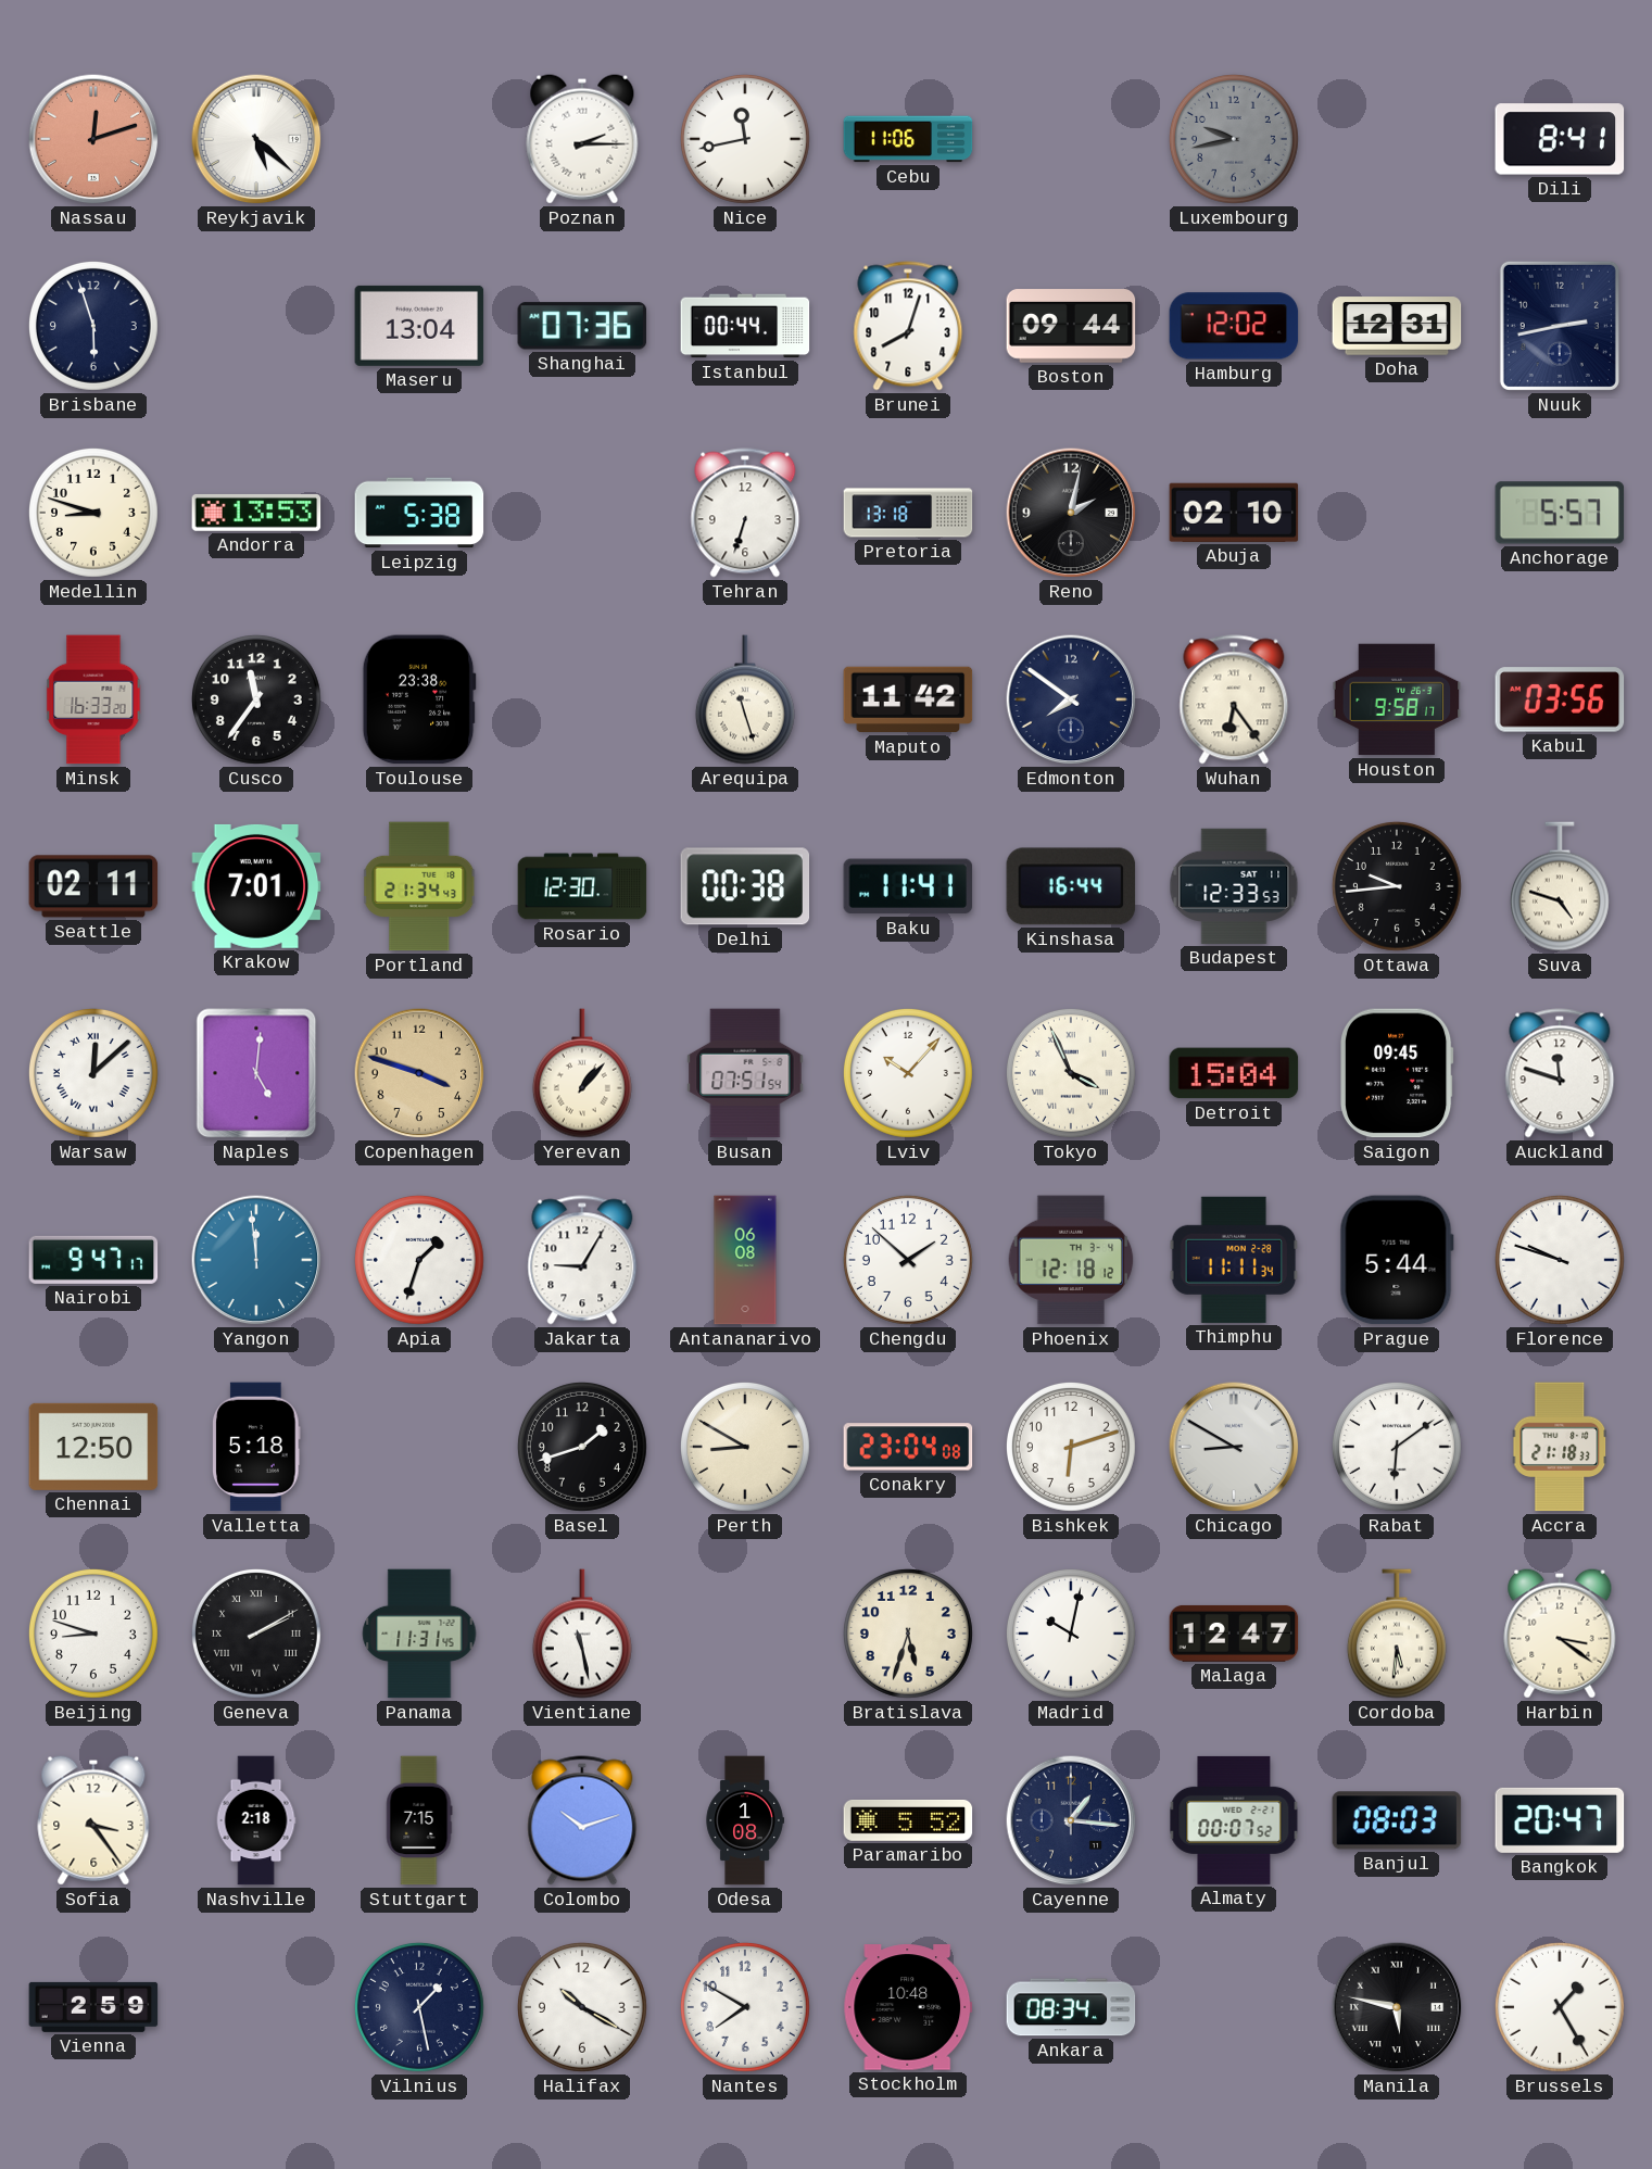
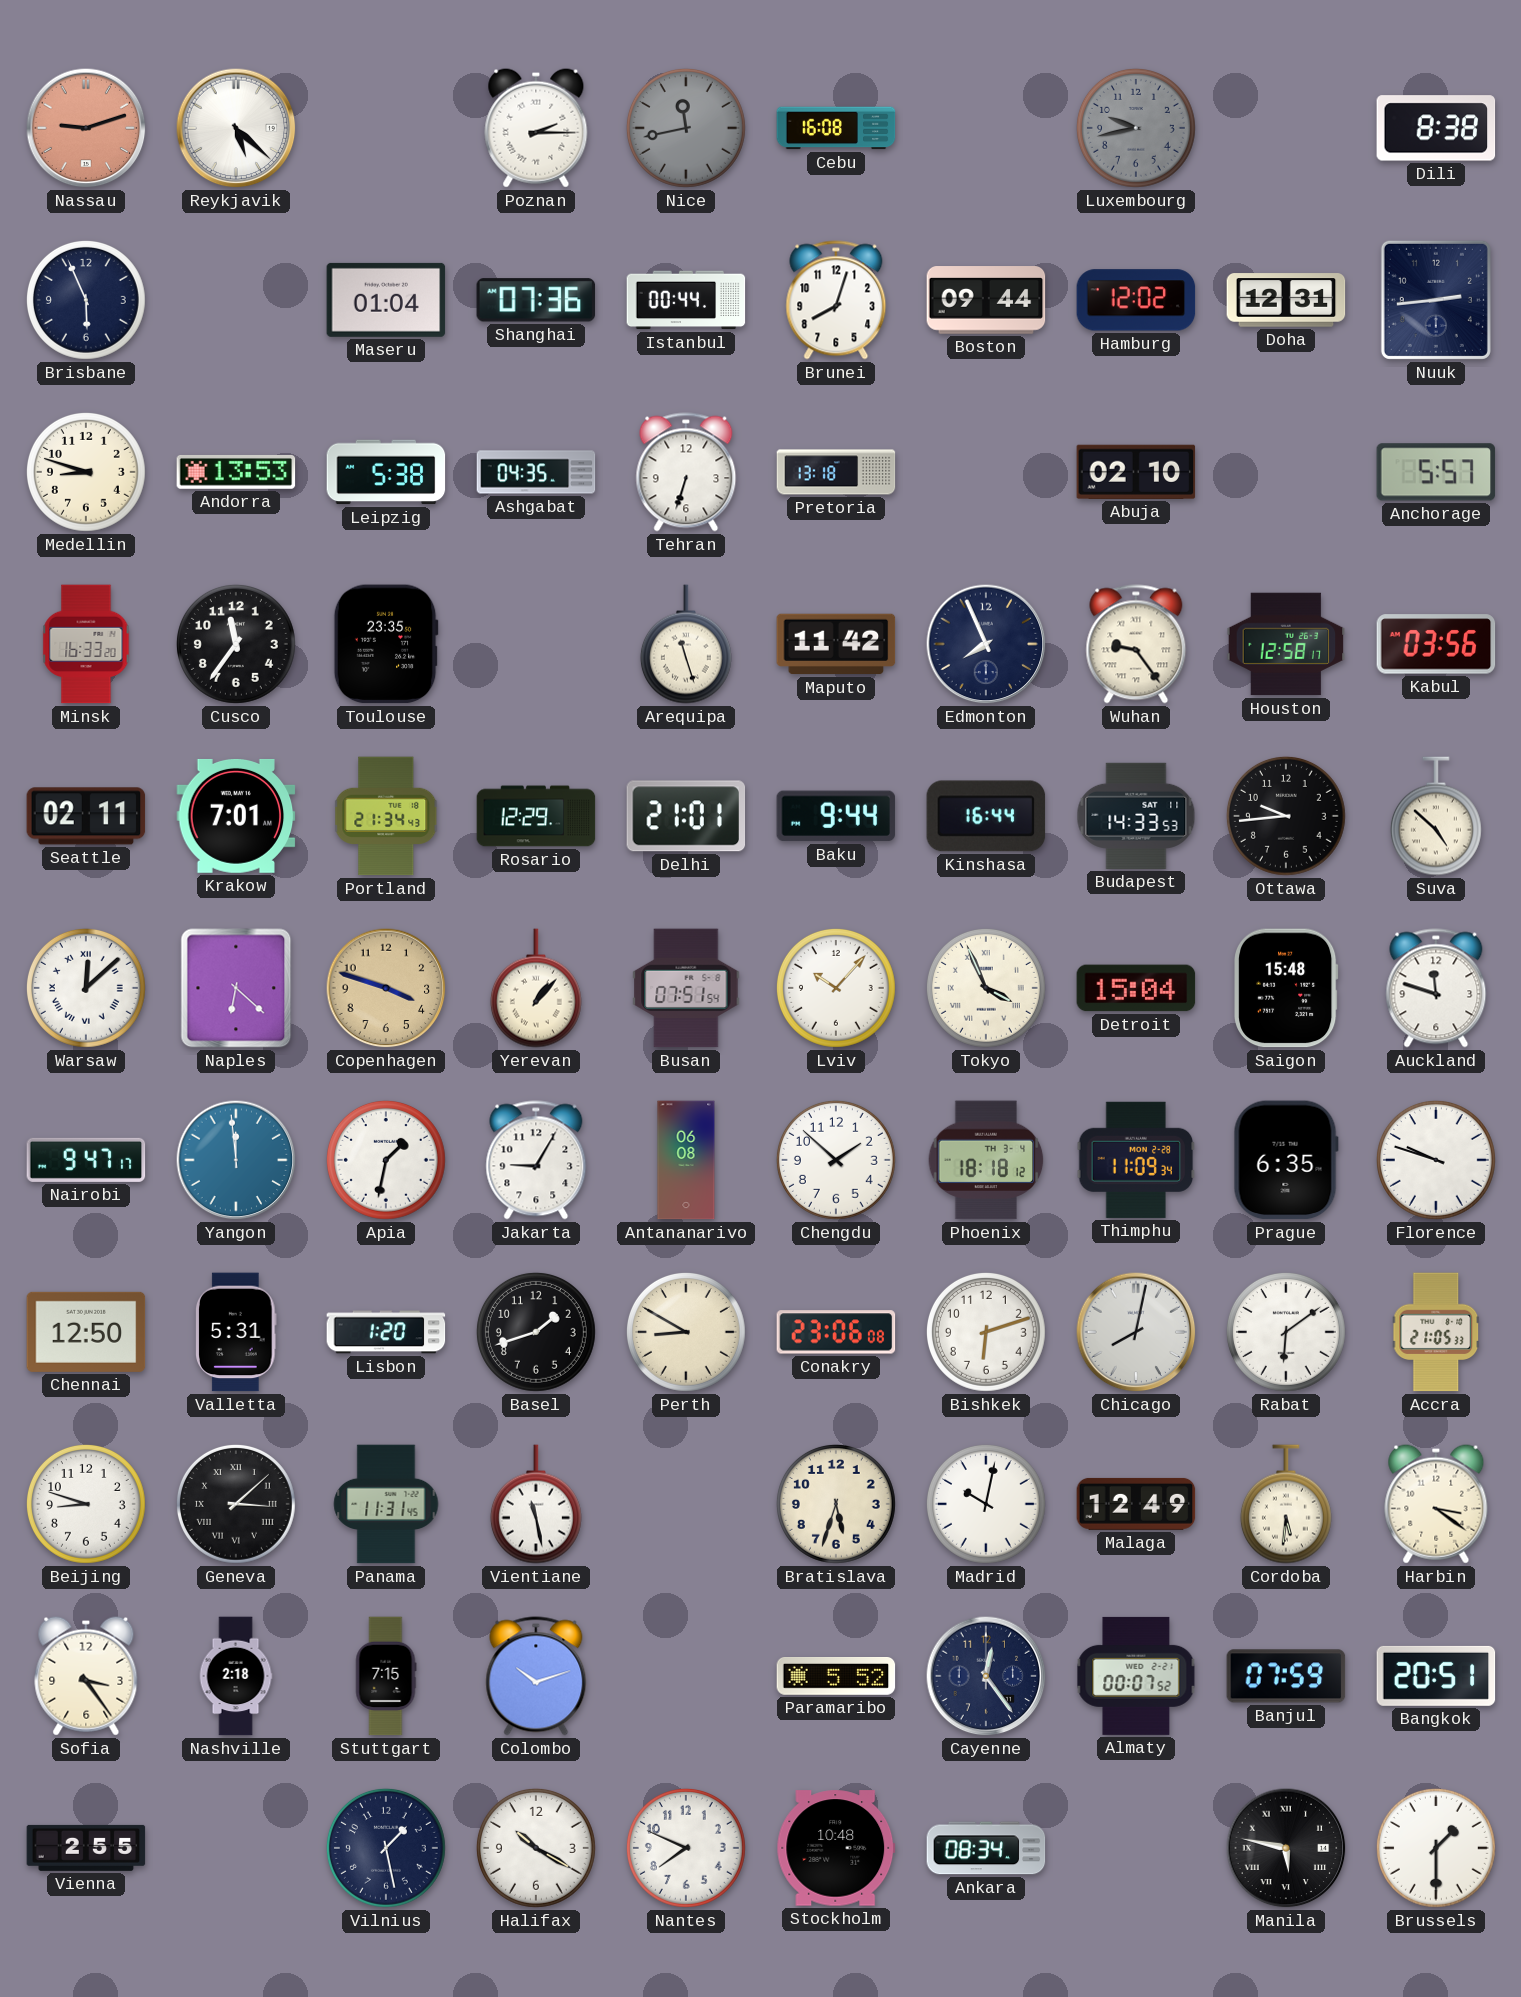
Nassau: 12:12 -> 9:12 (86, 128)
Nice dial: white -> grey (686, 128)
Cebu: 11:06 -> 16:08 (836, 128)
Dili: 8:41 -> 8:38 (1436, 128)
Brisbane: 5:57 -> 5:56 (86, 300)
Maseru: 13:04 -> 01:04 (386, 300)
Nuuk: 2:43 -> 2:44 (1436, 300)
Ashgabat: none -> 04:35 (536, 472)
Reno: 2:02 -> none (1071, 513)
Toulouse: 23:38 -> 23:35 (386, 644)
Edmonton: 7:51 -> 7:56 (986, 644)
Wuhan: 6:24 -> 9:24 (1136, 644)
Houston: 9:58 -> 12:58 (1286, 644)
Rosario: 12:30 -> 12:29 (536, 816)
Delhi: 00:38 -> 21:01 (686, 816)
Baku: 11:41 -> 9:44 (836, 816)
Budapest: 12:33 -> 14:33 (1136, 816)
Suva: 4:48 -> 4:52 (1436, 816)
Naples: 5:01 -> 6:22 (236, 988)
Saigon: 09:45 -> 15:48 (1287, 988)
Apia: 1:33 -> 1:32 (386, 1160)
Phoenix: 12:18 -> 18:18 (986, 1160)
Thimphu: 11:11 -> 11:09 (1136, 1160)
Prague: 5:44 -> 6:35 (1286, 1160)
Valletta: 5:18 -> 5:31 (237, 1332)
Lisbon: none -> 1:20 (386, 1332)
Conakry: 23:04 -> 23:06 (836, 1332)
Chicago: 8:50 -> 8:02 (1136, 1332)
Accra: 21:18 -> 21:05 (1436, 1332)
Geneva: 2:10 -> 3:08 (236, 1504)
Malaga: 12:47 -> 12:49 (1136, 1504)
Odesa: 1:08 -> none (745, 1820)
Cayenne: 1:16 -> 12:24 (986, 1676)
Banjul: 08:03 -> 07:59 (1286, 1676)
Bangkok: 20:47 -> 20:51 (1436, 1676)
Vienna: 2:59 -> 2:55 (86, 1848)
Nantes: 7:50 -> 7:49 (686, 1848)
Brussels: 1:25 -> 1:30 (1436, 1848)
